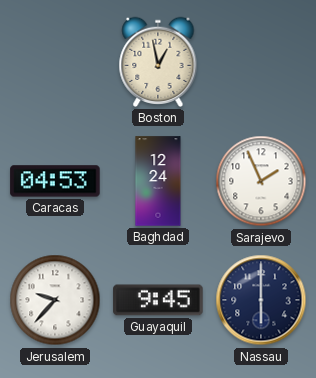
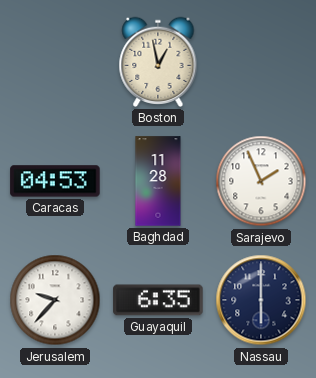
Baghdad: 12:24 -> 11:28 (158, 181)
Guayaquil: 9:45 -> 6:35 (158, 300)
